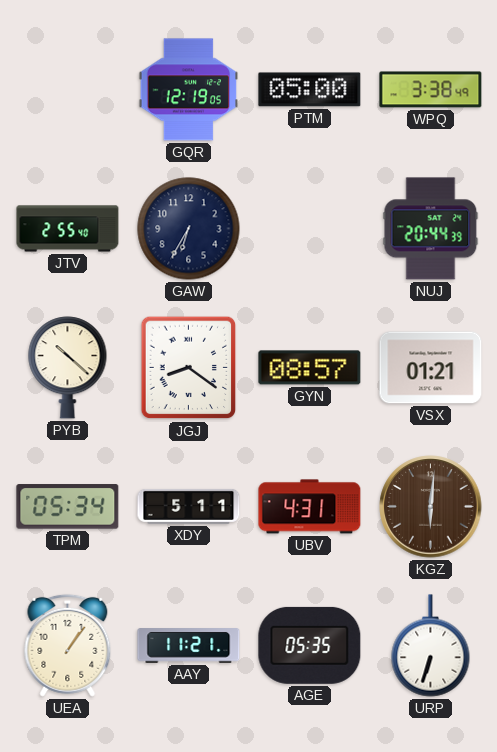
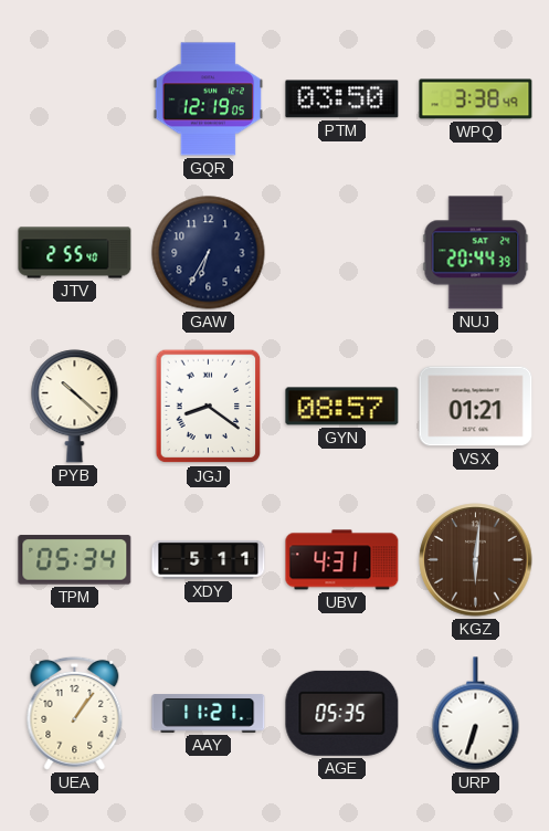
PTM: 05:00 -> 03:50 (342, 99)
